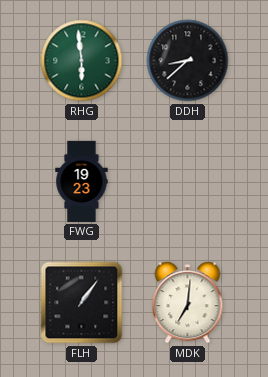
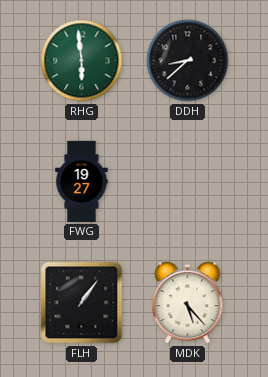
FWG: 19:23 -> 19:27 (82, 181)
MDK: 7:01 -> 5:23 (188, 303)
